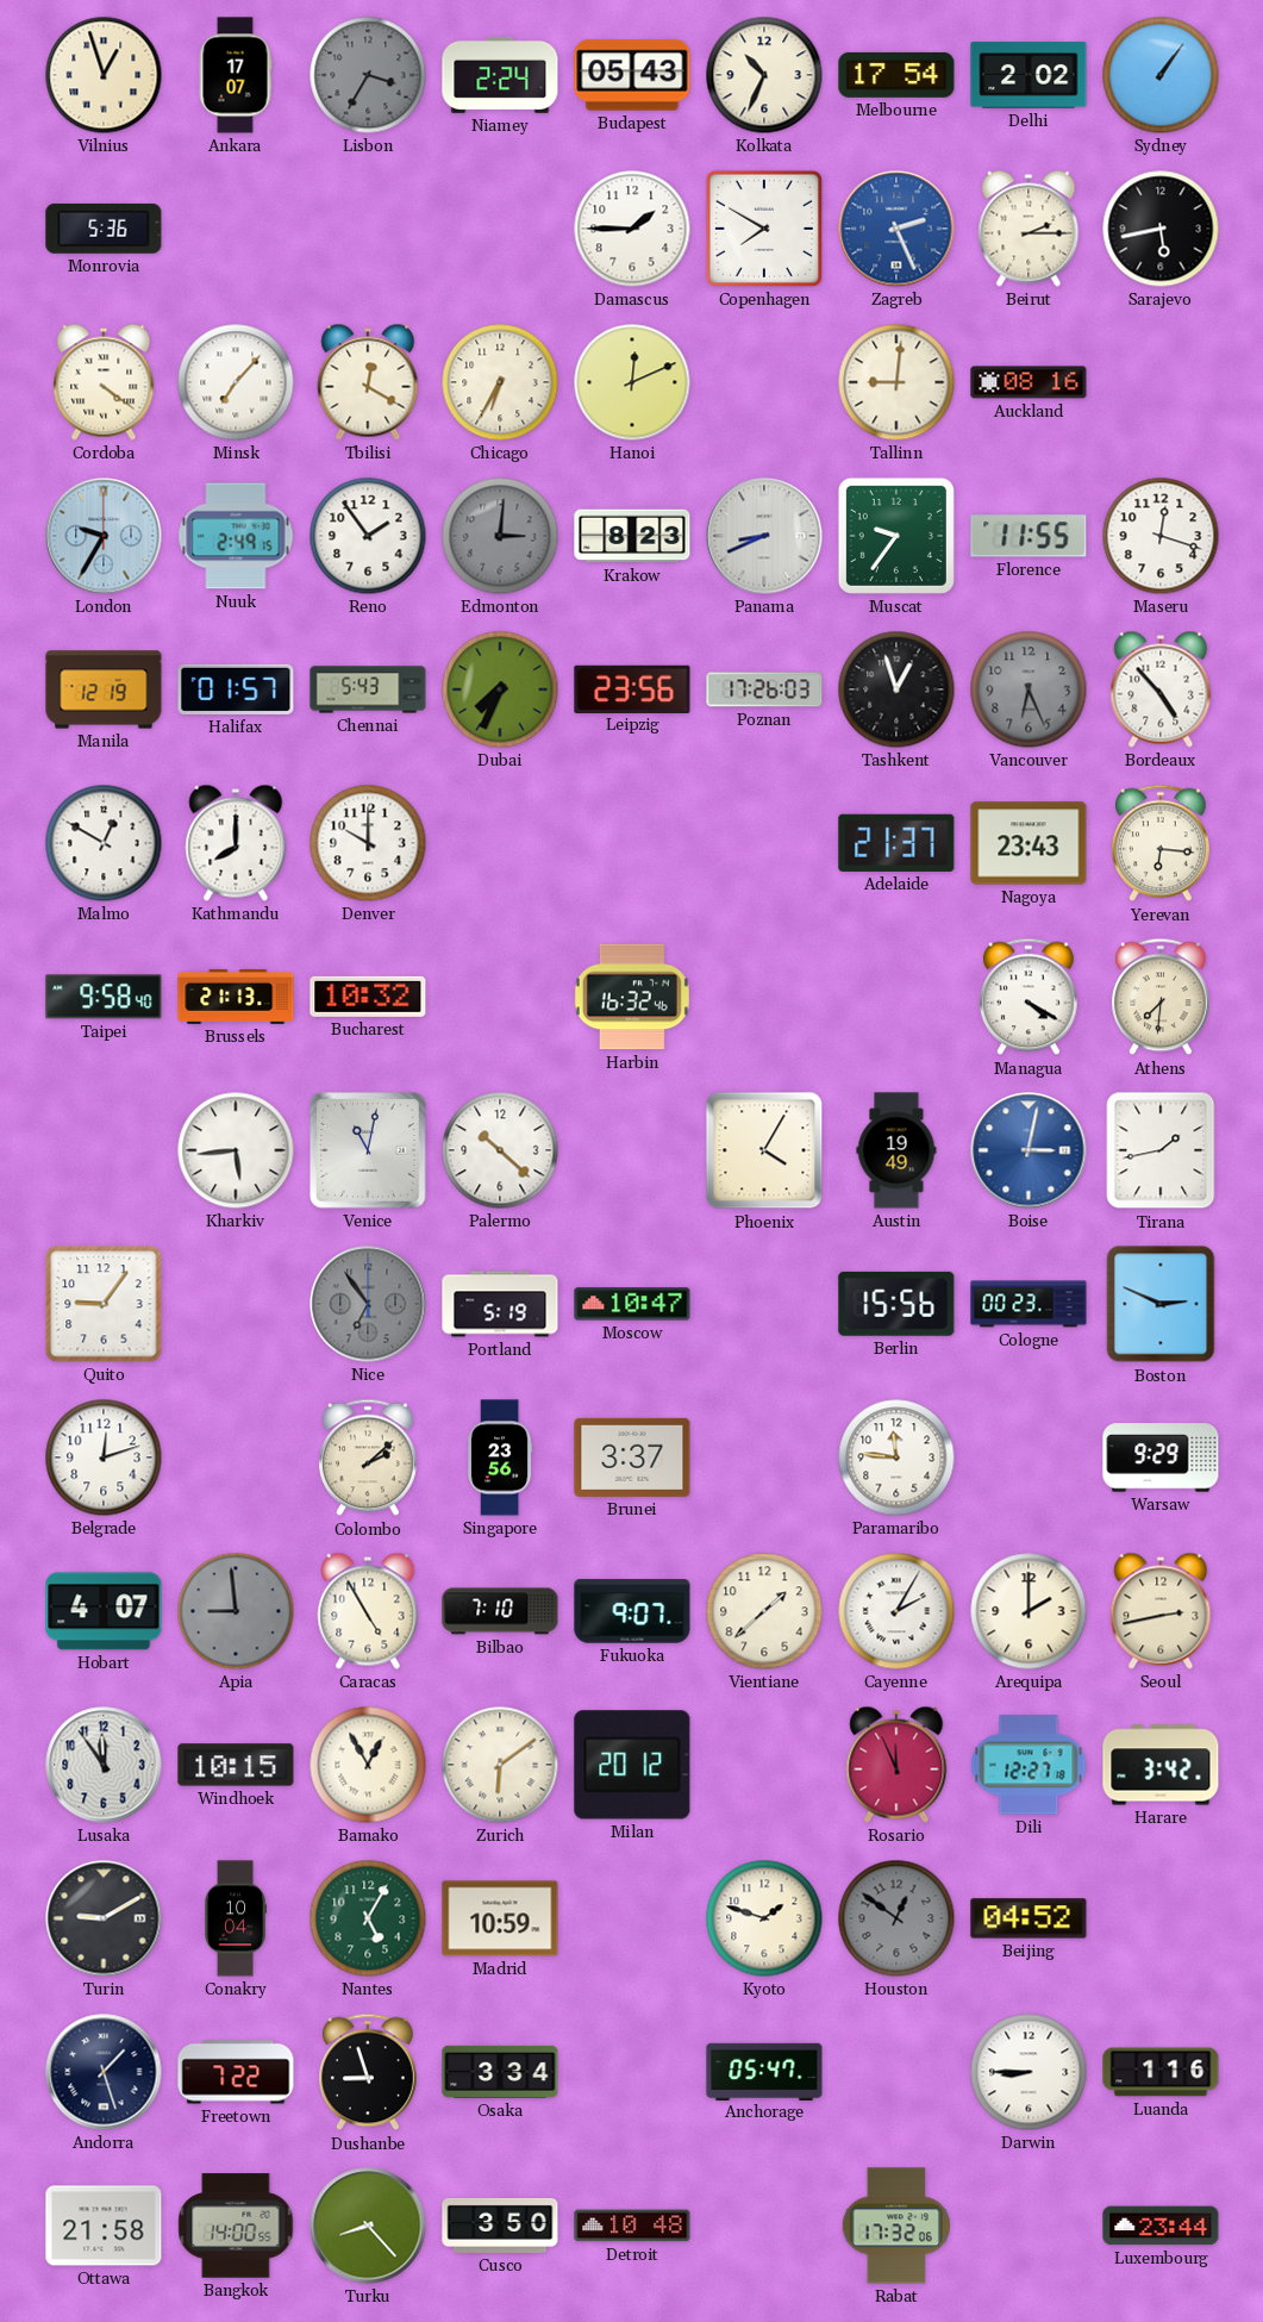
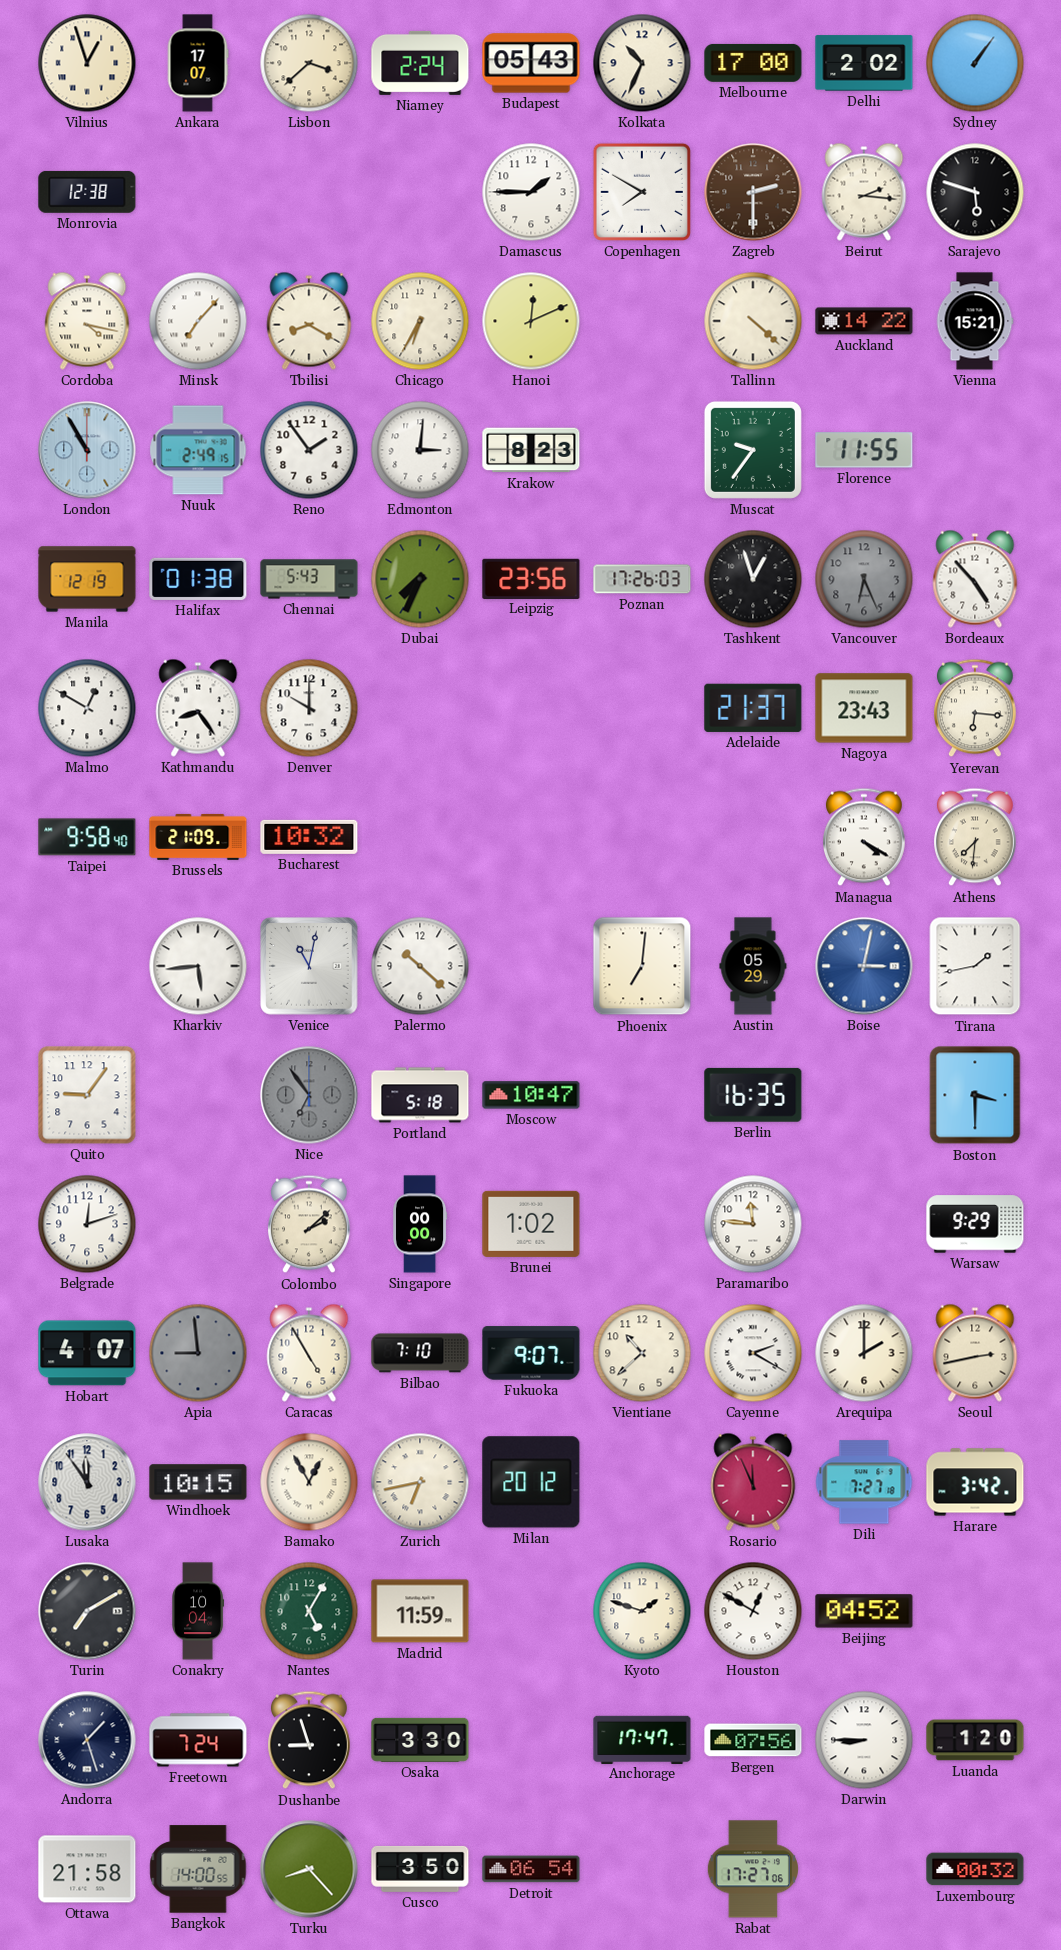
Lisbon: 3:35 -> 3:38 (309, 63)
Lisbon dial: grey -> cream (309, 63)
Melbourne: 17:54 -> 17:00 (753, 63)
Monrovia: 5:36 -> 12:38 (87, 192)
Zagreb: 2:26 -> 2:30 (753, 192)
Zagreb dial: blue -> brown (753, 192)
Beirut: 2:15 -> 2:16 (864, 192)
Sarajevo: 5:43 -> 5:48 (975, 192)
Cordoba: 4:21 -> 4:17 (87, 321)
Tbilisi: 12:20 -> 8:20 (309, 321)
Tallinn: 9:01 -> 4:22 (753, 321)
Auckland: 08:16 -> 14:22 (864, 321)
Vienna: none -> 15:21 (975, 321)
London: 9:35 -> 10:55 (87, 450)
Edmonton dial: grey -> white (420, 450)
Panama: 8:41 -> none (764, 536)
Maseru: 12:18 -> none (1161, 536)
Halifax: 01:57 -> 01:38 (198, 579)
Kathmandu: 8:00 -> 8:24 (198, 708)
Brussels: 21:13 -> 21:09 (198, 837)
Harbin: 16:32 -> none (632, 997)
Phoenix: 4:05 -> 7:01 (642, 966)
Austin: 19:49 -> 05:29 (753, 966)
Portland: 5:19 -> 5:18 (420, 1095)
Berlin: 15:56 -> 16:35 (753, 1095)
Cologne: 00:23 -> none (1028, 1304)
Boston: 2:49 -> 3:30 (975, 1095)
Singapore: 23:56 -> 00:00 (421, 1224)
Brunei: 3:37 -> 1:02 (531, 1224)
Vientiane: 1:38 -> 10:38 (642, 1353)
Cayenne: 2:05 -> 2:20 (753, 1353)
Zurich: 6:09 -> 6:43 (420, 1482)
Dili: 12:27 -> 7:27 (864, 1482)
Turin: 9:10 -> 7:10 (87, 1611)
Madrid: 10:59 -> 11:59 (420, 1611)
Houston: 12:51 -> 12:50 (753, 1611)
Houston dial: grey -> white (753, 1611)
Freetown: 7:22 -> 7:24 (198, 1740)
Osaka: 3:34 -> 3:30 (420, 1740)
Anchorage: 05:47 -> 17:47 (642, 1739)
Bergen: none -> 07:56 (753, 1740)
Luanda: 1:16 -> 1:20 (975, 1740)
Detroit: 10:48 -> 06:54 (531, 1869)
Rabat: 17:32 -> 17:27 (753, 1869)
Luxembourg: 23:44 -> 00:32 (975, 1869)
